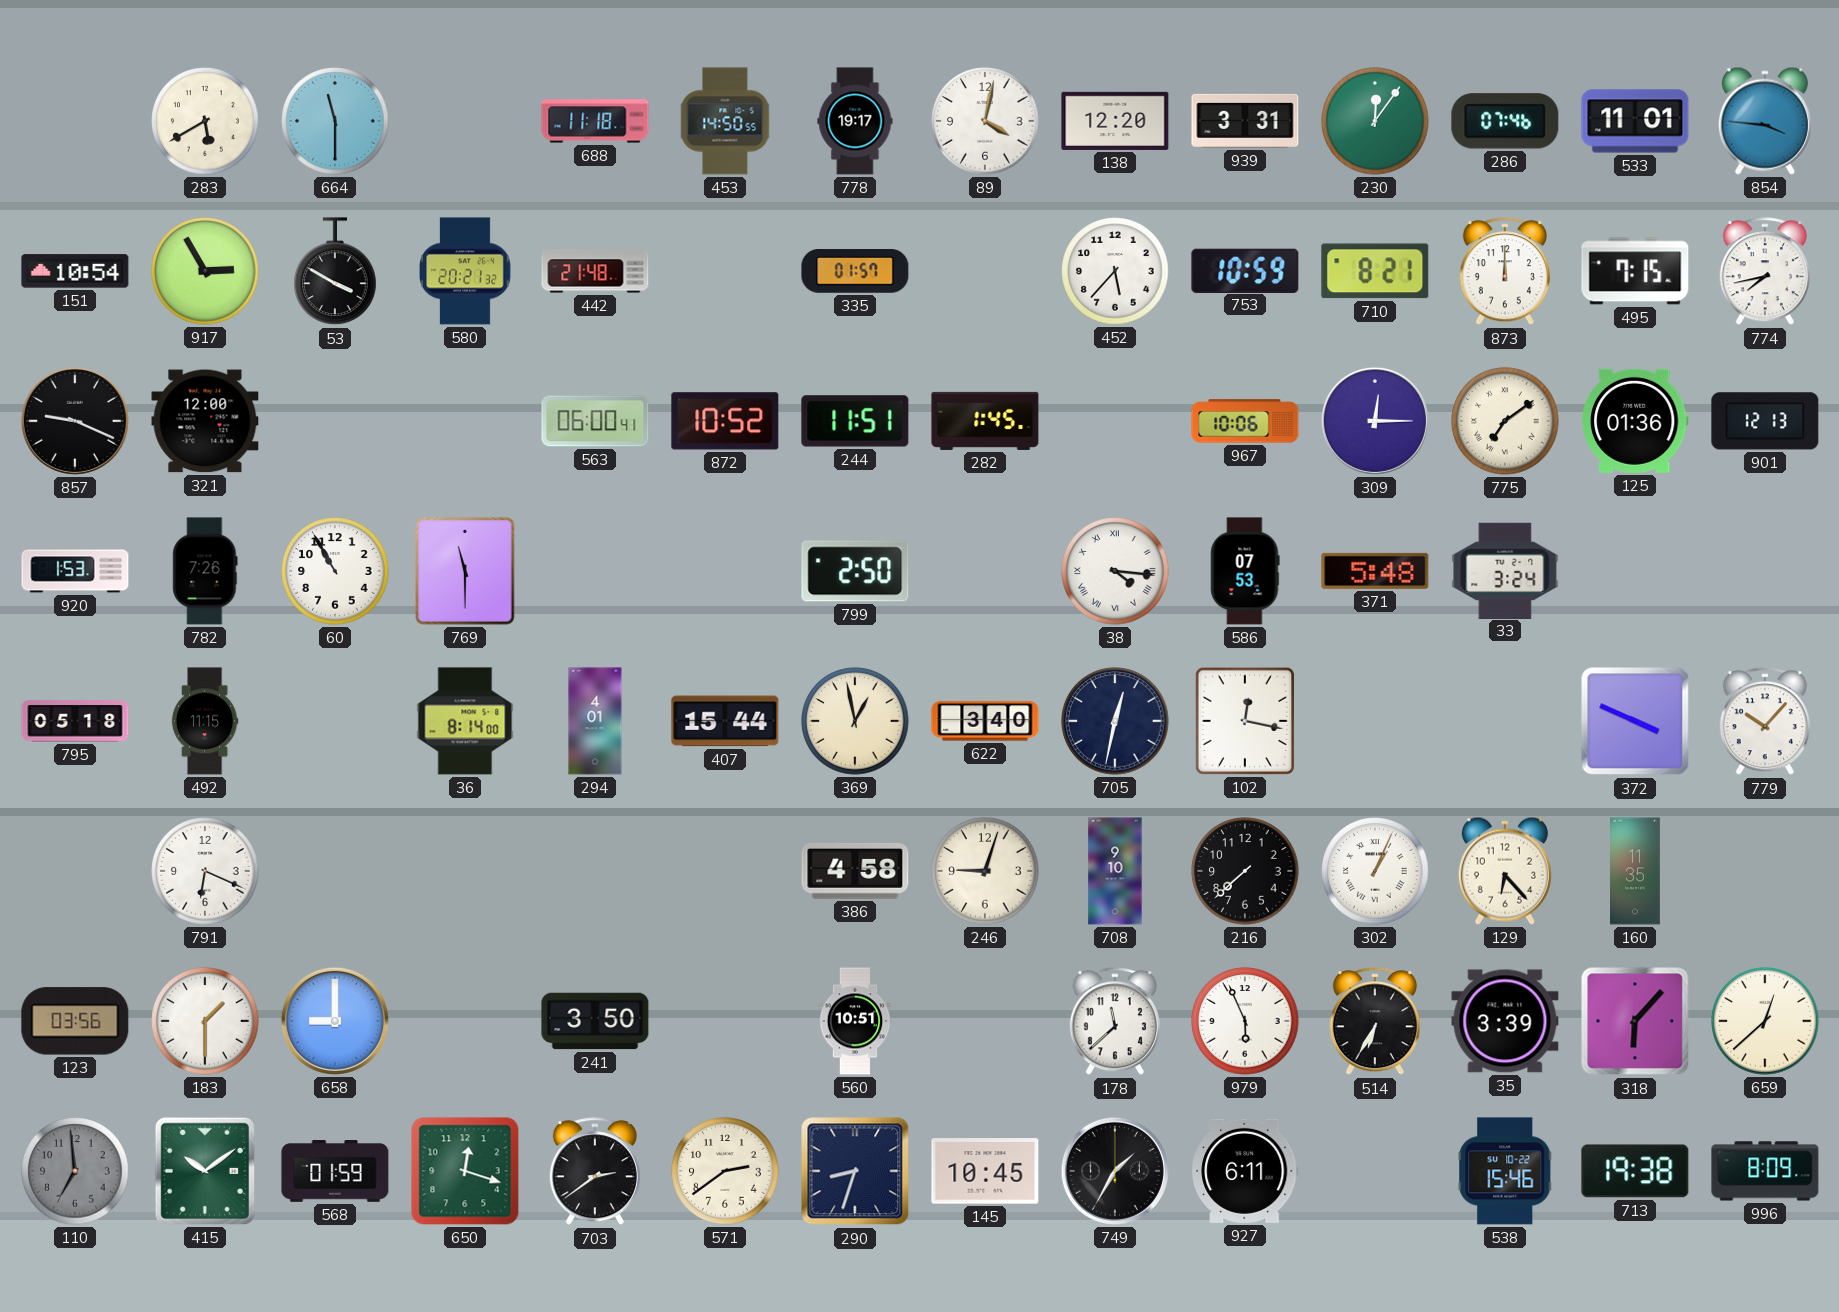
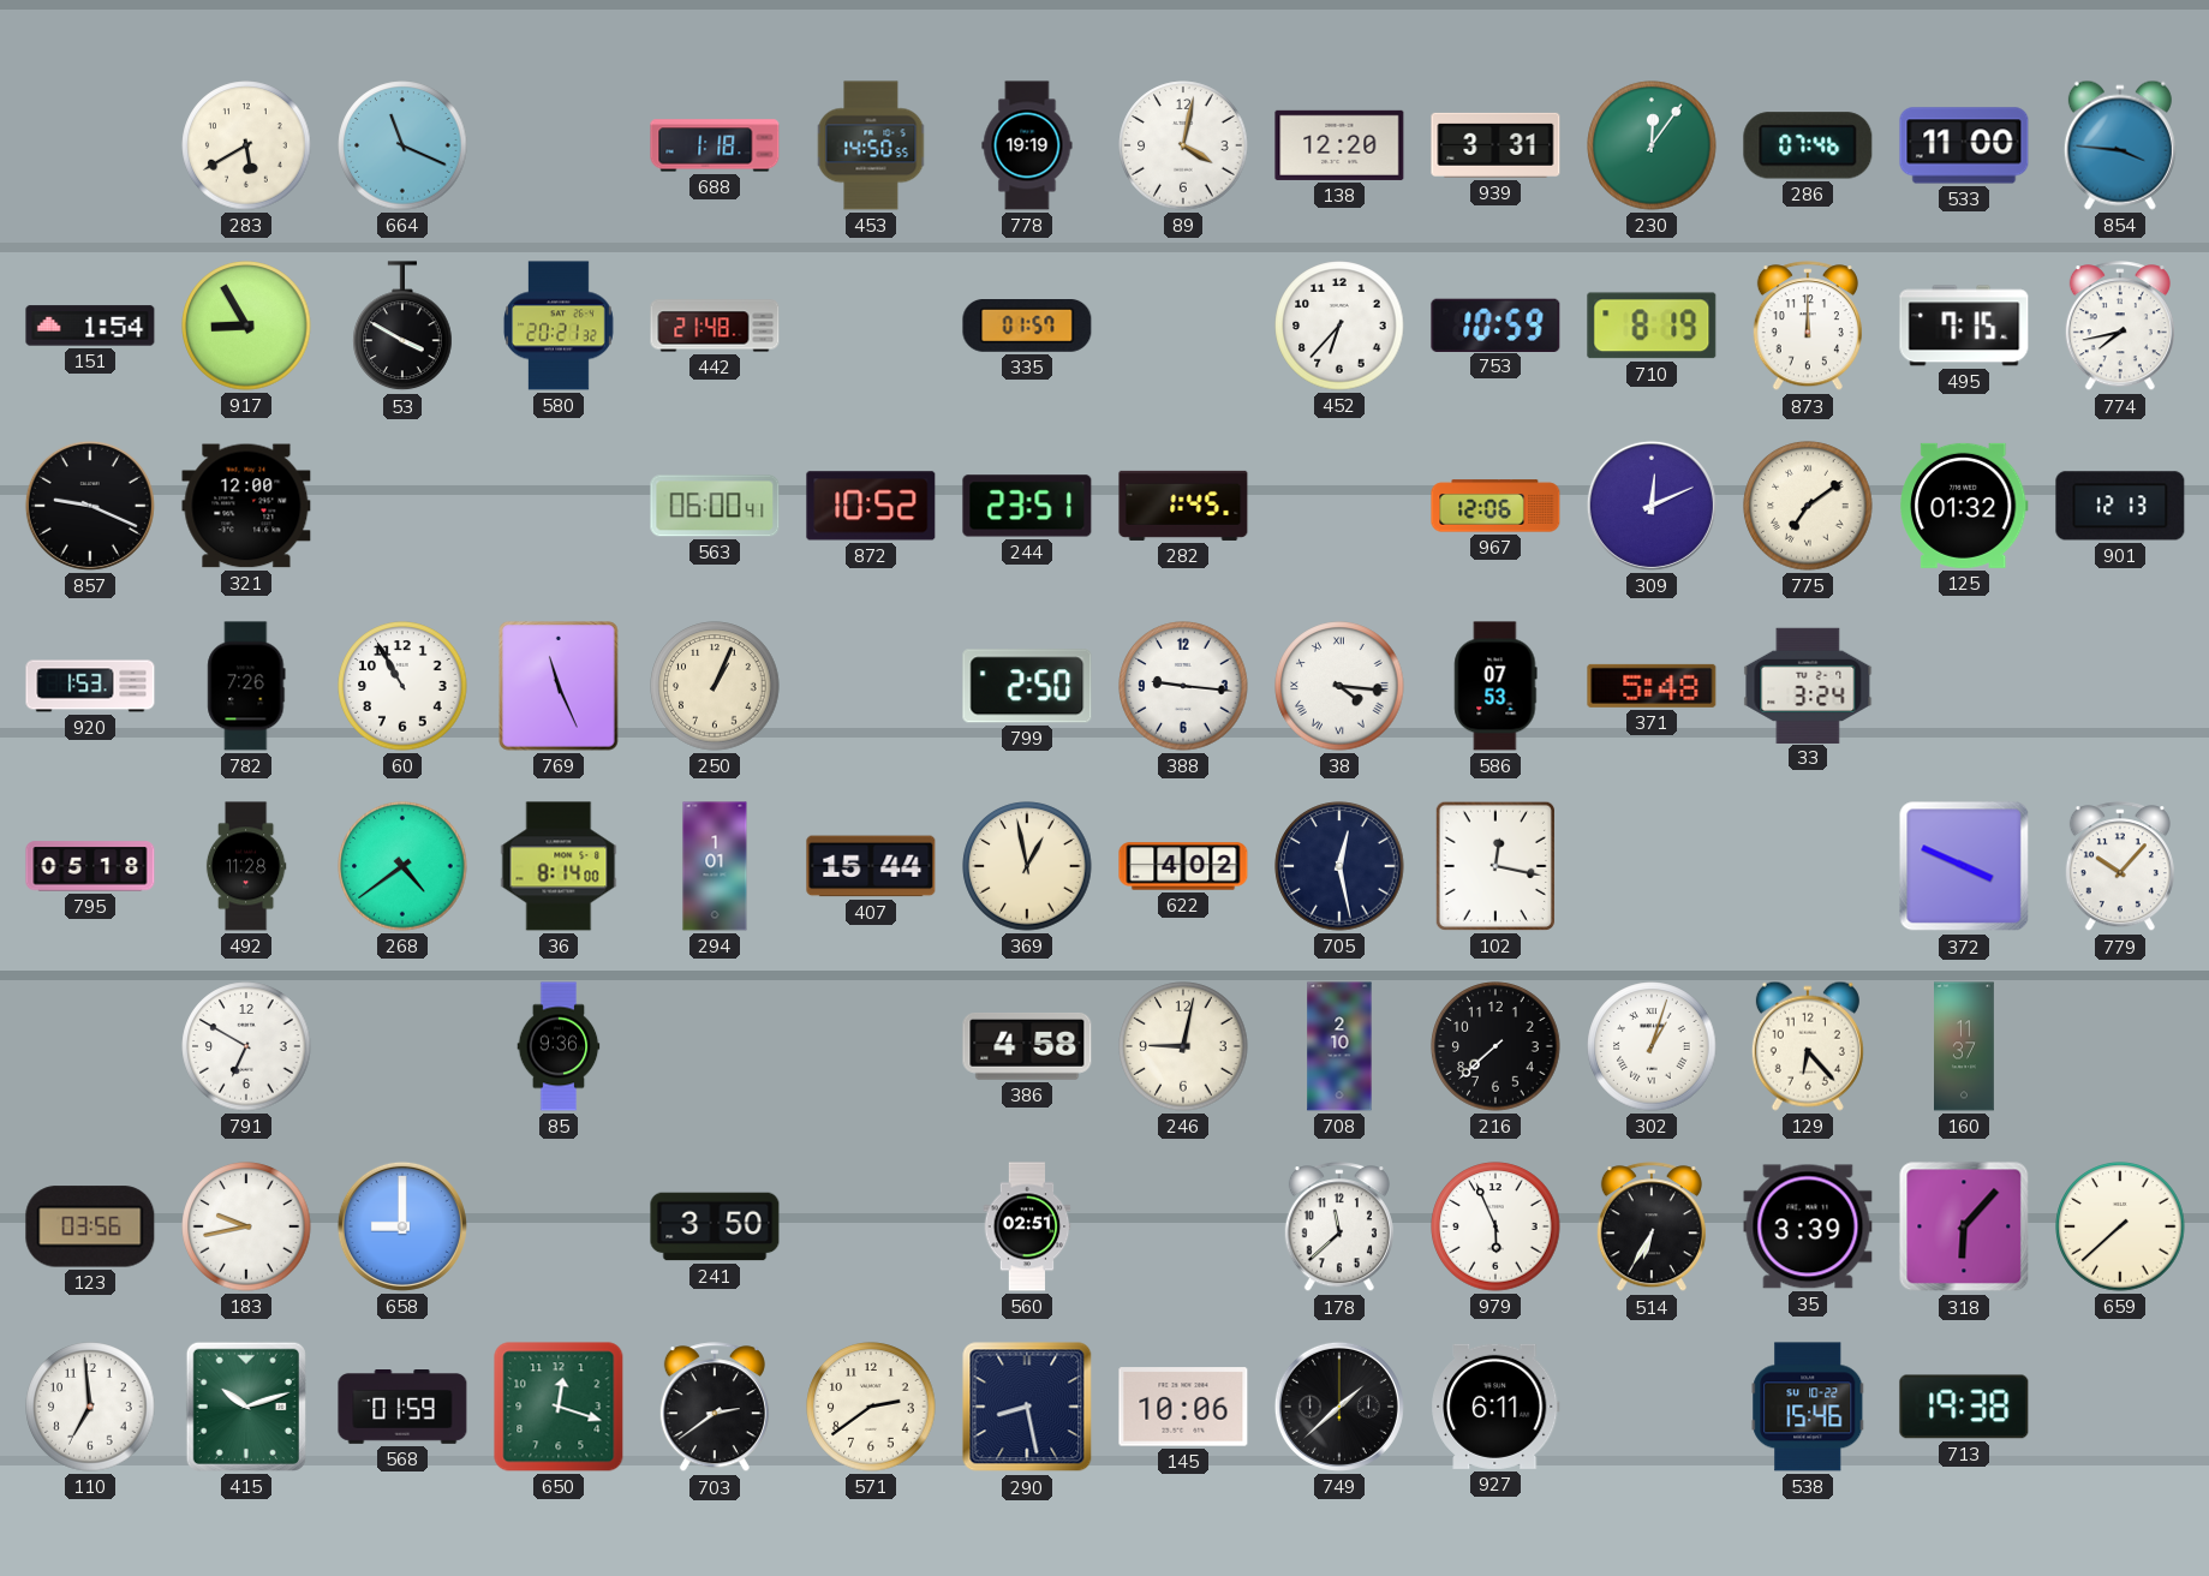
664: 11:30 -> 11:19 (402, 145)
688: 11:18 -> 1:18 (715, 145)
778: 19:17 -> 19:19 (1027, 145)
533: 11:01 -> 11:00 (1964, 145)
151: 10:54 -> 1:54 (90, 326)
917: 2:55 -> 8:55 (246, 326)
452: 5:37 -> 6:37 (1339, 326)
710: 8:21 -> 8:19 (1652, 326)
244: 11:51 -> 23:51 (1027, 506)
967: 10:06 -> 12:06 (1495, 506)
309: 12:15 -> 12:11 (1652, 506)
125: 01:36 -> 01:32 (1964, 506)
769: 11:30 -> 11:26 (559, 686)
250: none -> 1:04 (715, 686)
388: none -> 9:16 (1183, 686)
492: 11:15 -> 11:28 (246, 866)
268: none -> 4:39 (402, 866)
294: 4:01 -> 1:01 (715, 866)
622: 3:40 -> 4:02 (1183, 866)
705: 12:32 -> 12:28 (1339, 866)
791: 6:19 -> 6:50 (246, 1046)
85: none -> 9:36 (559, 1046)
246: 9:03 -> 9:02 (1183, 1046)
708: 9:10 -> 2:10 (1339, 1046)
302: 1:04 -> 1:03 (1652, 1046)
160: 11:35 -> 11:37 (1965, 1046)
183: 1:30 -> 9:43 (246, 1226)
560: 10:51 -> 02:51 (1027, 1226)
659: 12:38 -> 7:38 (2120, 1226)
110 dial: grey -> white (90, 1407)
415: 10:09 -> 10:12 (246, 1407)
290: 8:33 -> 8:28 (1027, 1407)
145: 10:45 -> 10:06 (1183, 1407)
749: 1:35 -> 1:38 (1339, 1407)
996: 8:09 -> none (1765, 1171)
